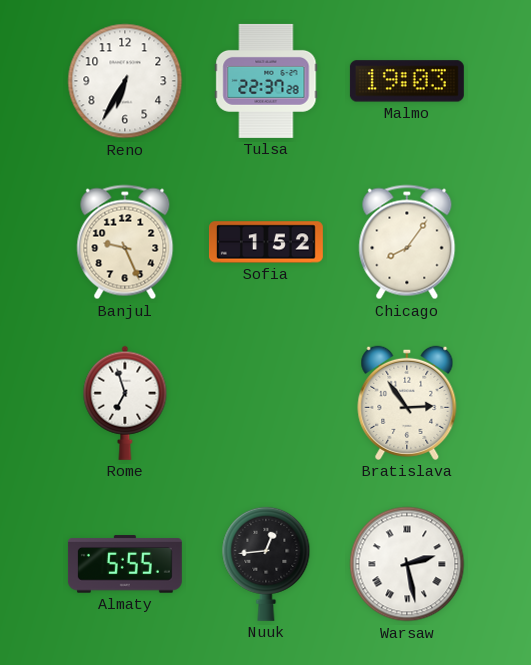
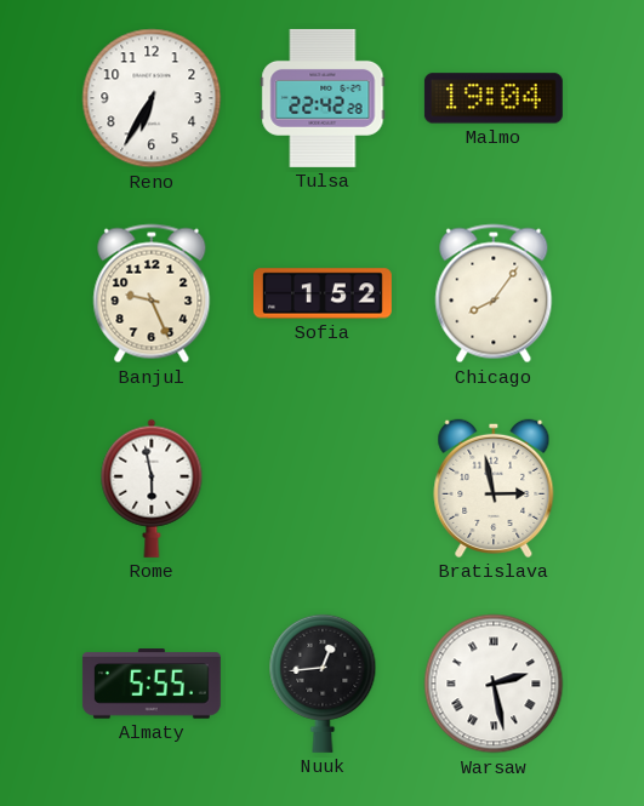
Tulsa: 22:37 -> 22:42 (323, 98)
Malmo: 19:03 -> 19:04 (494, 98)
Rome: 6:57 -> 5:58 (152, 488)
Bratislava: 2:54 -> 2:58 (494, 488)
